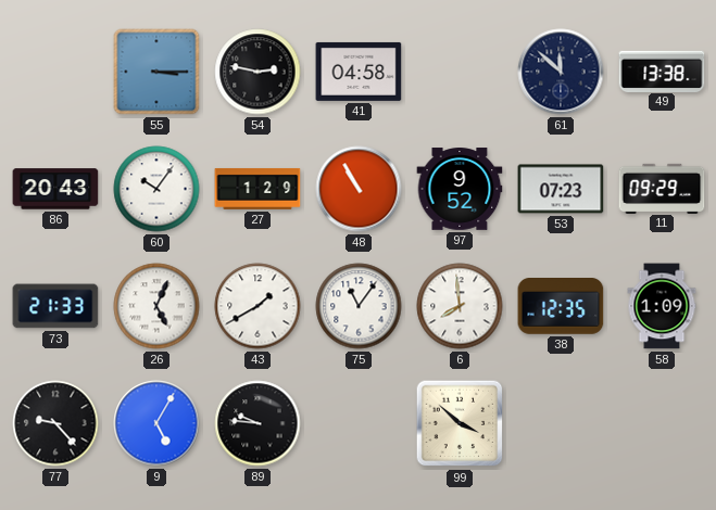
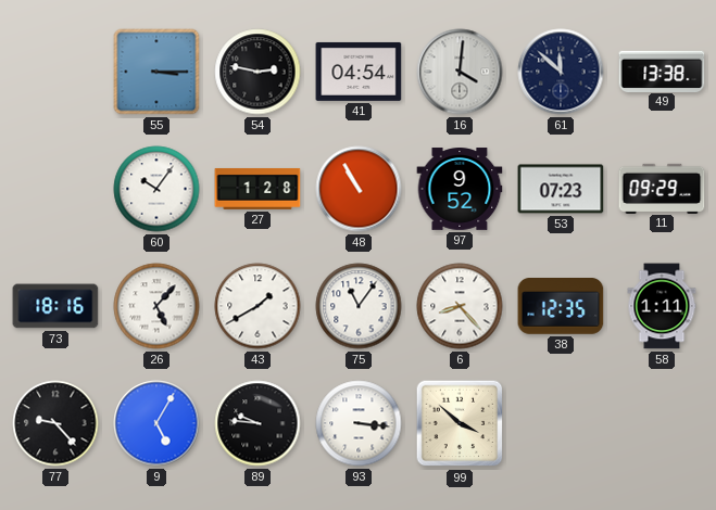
41: 04:58 -> 04:54 (359, 72)
16: none -> 4:01 (460, 72)
86: 20:43 -> none (55, 189)
27: 1:29 -> 1:28 (257, 189)
73: 21:33 -> 18:16 (55, 306)
26: 5:04 -> 5:07 (156, 306)
6: 7:59 -> 8:23 (460, 306)
58: 1:09 -> 1:11 (662, 306)
93: none -> 3:16 (359, 423)
